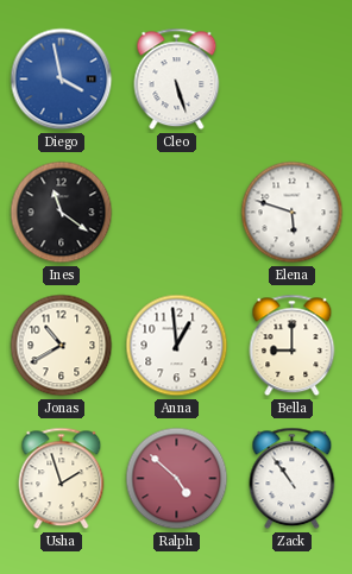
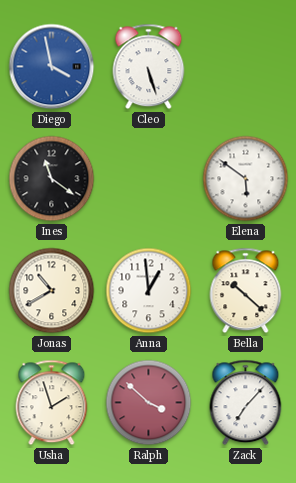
Elena: 5:48 -> 5:51 (246, 179)
Bella: 9:00 -> 10:22 (246, 291)
Ralph: 4:52 -> 3:52 (149, 403)
Zack: 10:54 -> 7:07 (246, 403)
